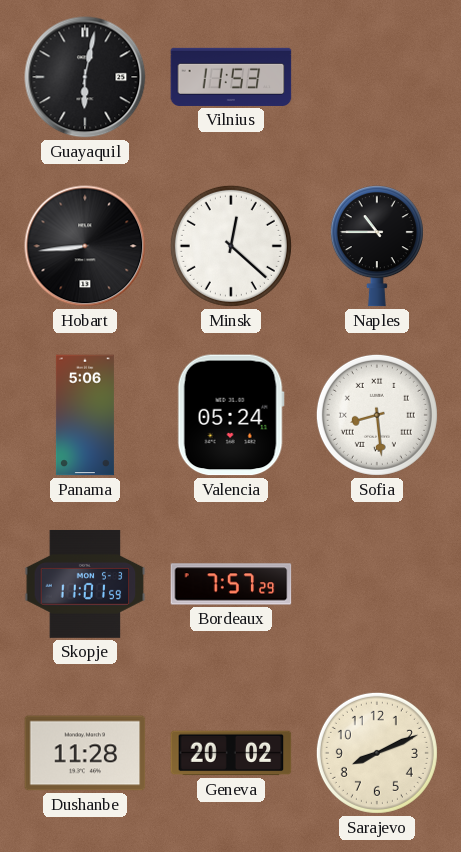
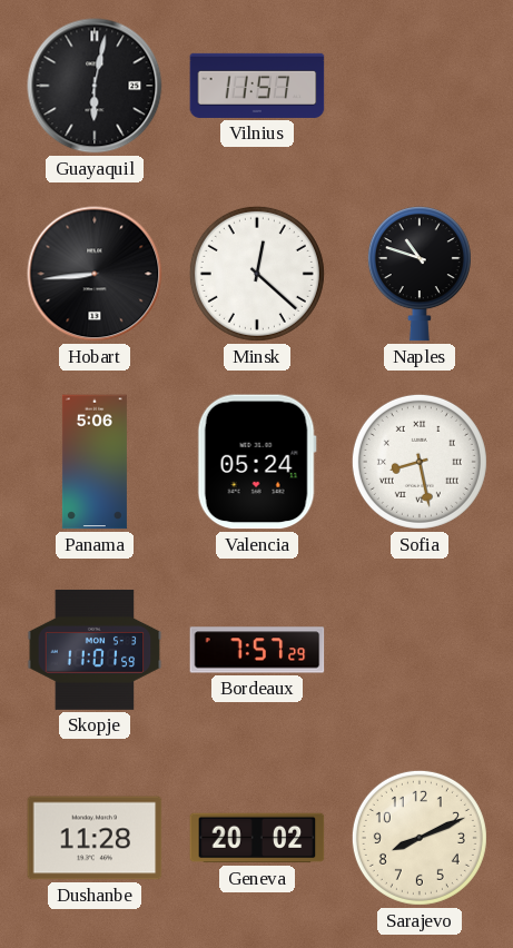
Vilnius: 11:53 -> 11:57 (257, 86)
Naples: 10:45 -> 10:48 (420, 274)
Sofia: 8:29 -> 8:28 (420, 462)
